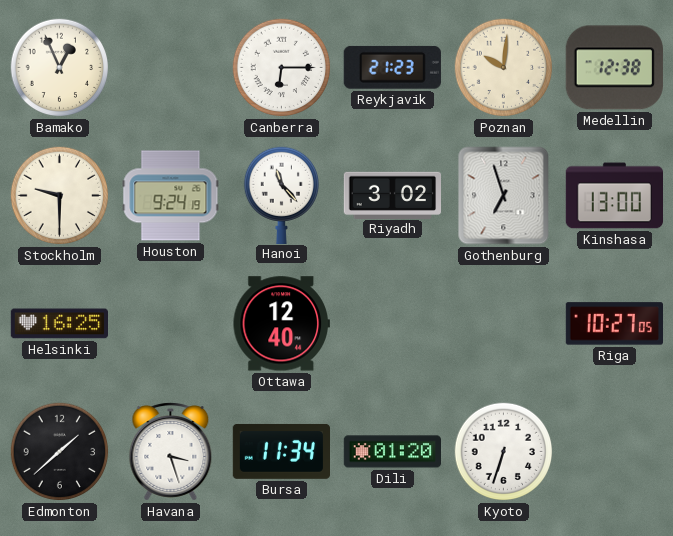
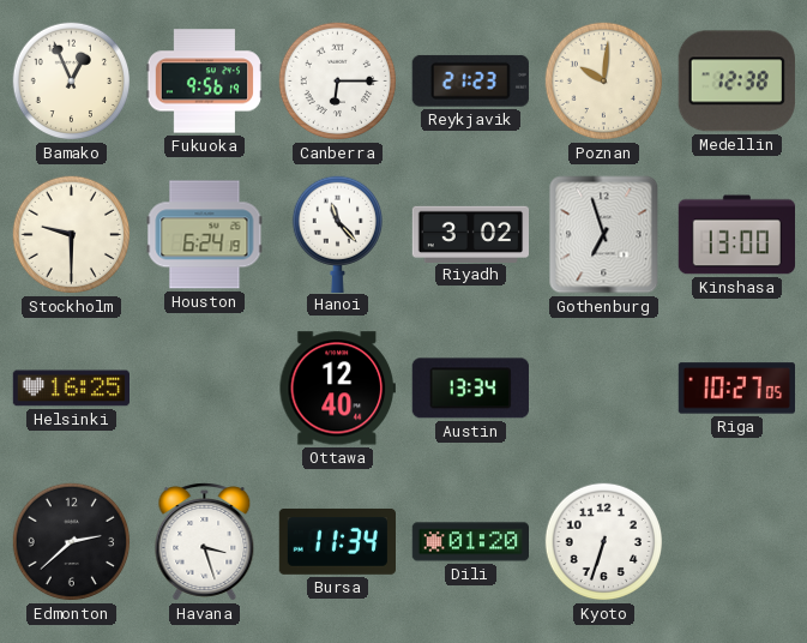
Fukuoka: none -> 9:56 (204, 82)
Houston: 9:24 -> 6:24 (205, 235)
Austin: none -> 13:34 (470, 389)
Edmonton: 1:38 -> 2:38 (72, 542)
